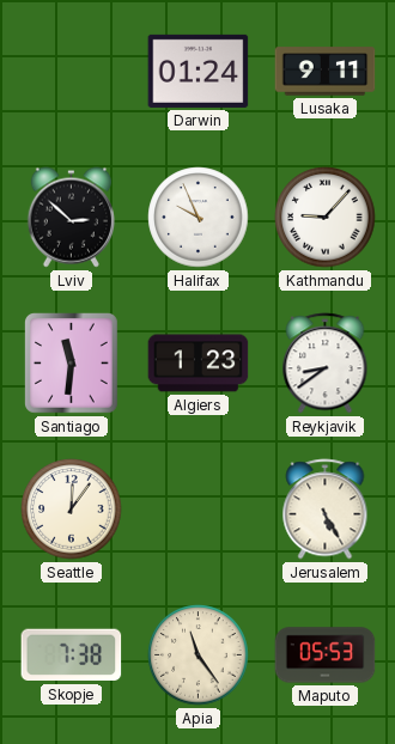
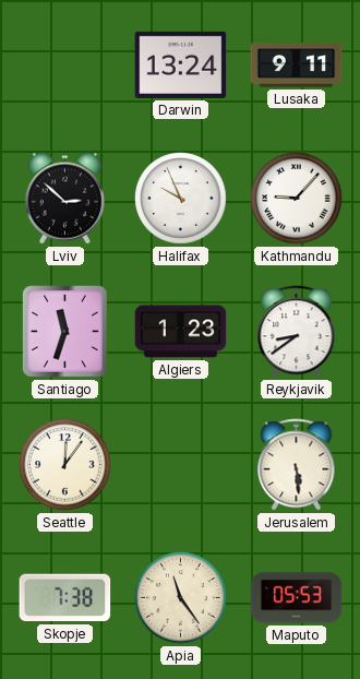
Darwin: 01:24 -> 13:24 (181, 64)
Santiago: 11:31 -> 11:33 (65, 332)
Jerusalem: 5:25 -> 5:29 (297, 465)
